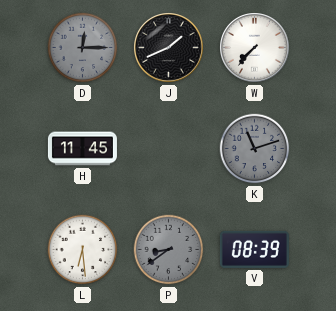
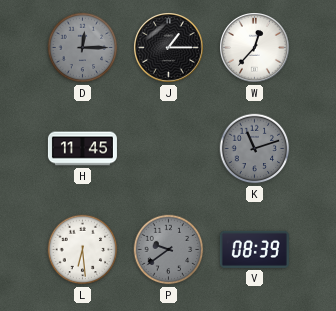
J: 1:41 -> 1:15 (169, 48)
W: 7:37 -> 12:37 (255, 48)
P: 8:39 -> 9:39 (169, 250)
